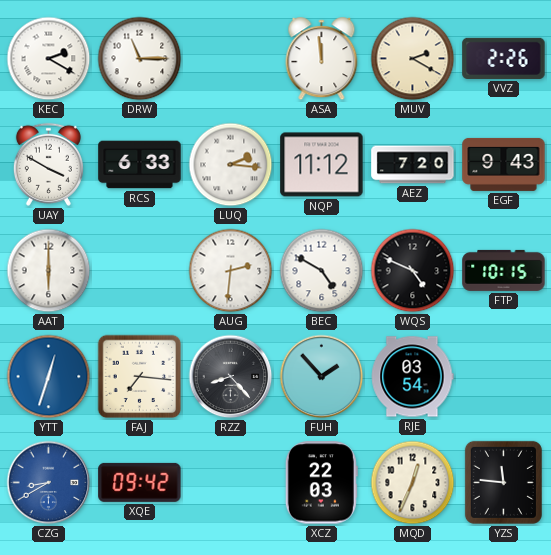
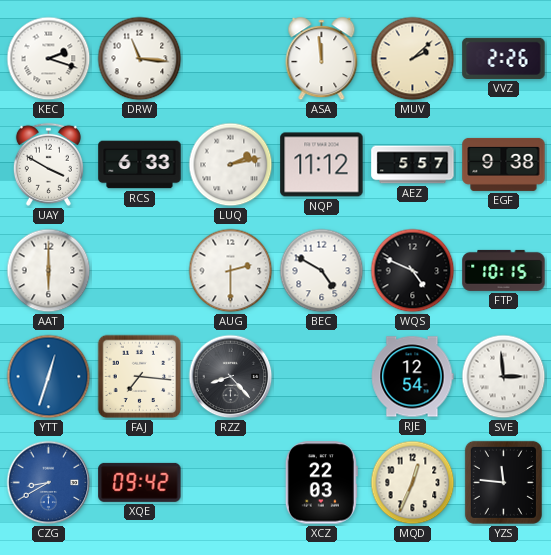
KEC: 2:20 -> 2:18 (49, 59)
DRW: 11:15 -> 11:16 (140, 59)
MUV: 2:20 -> 2:08 (413, 59)
LUQ: 2:16 -> 2:13 (231, 165)
AEZ: 7:20 -> 5:57 (413, 165)
EGF: 9:43 -> 9:38 (504, 164)
AUG: 2:31 -> 2:30 (231, 271)
FUH: 1:53 -> none (322, 377)
RJE: 03:54 -> 12:54 (412, 377)
SVE: none -> 2:59 (504, 377)
